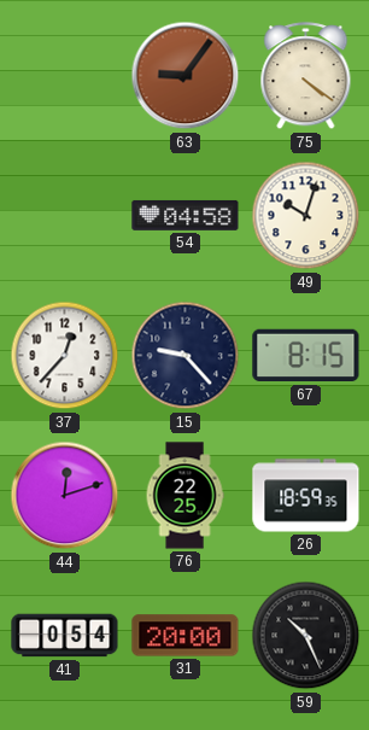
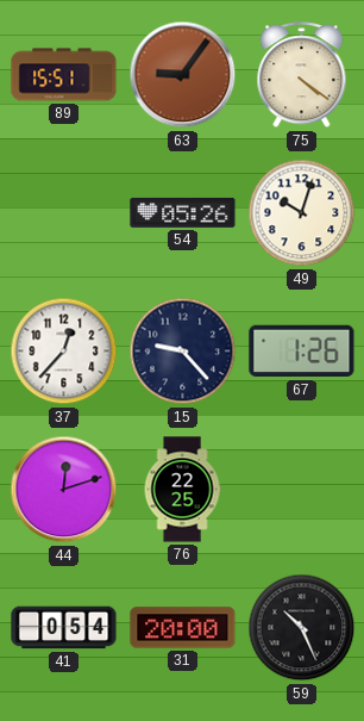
89: none -> 15:51 (64, 75)
54: 04:58 -> 05:26 (183, 212)
67: 8:15 -> 1:26 (302, 352)
26: 18:59 -> none (306, 496)
